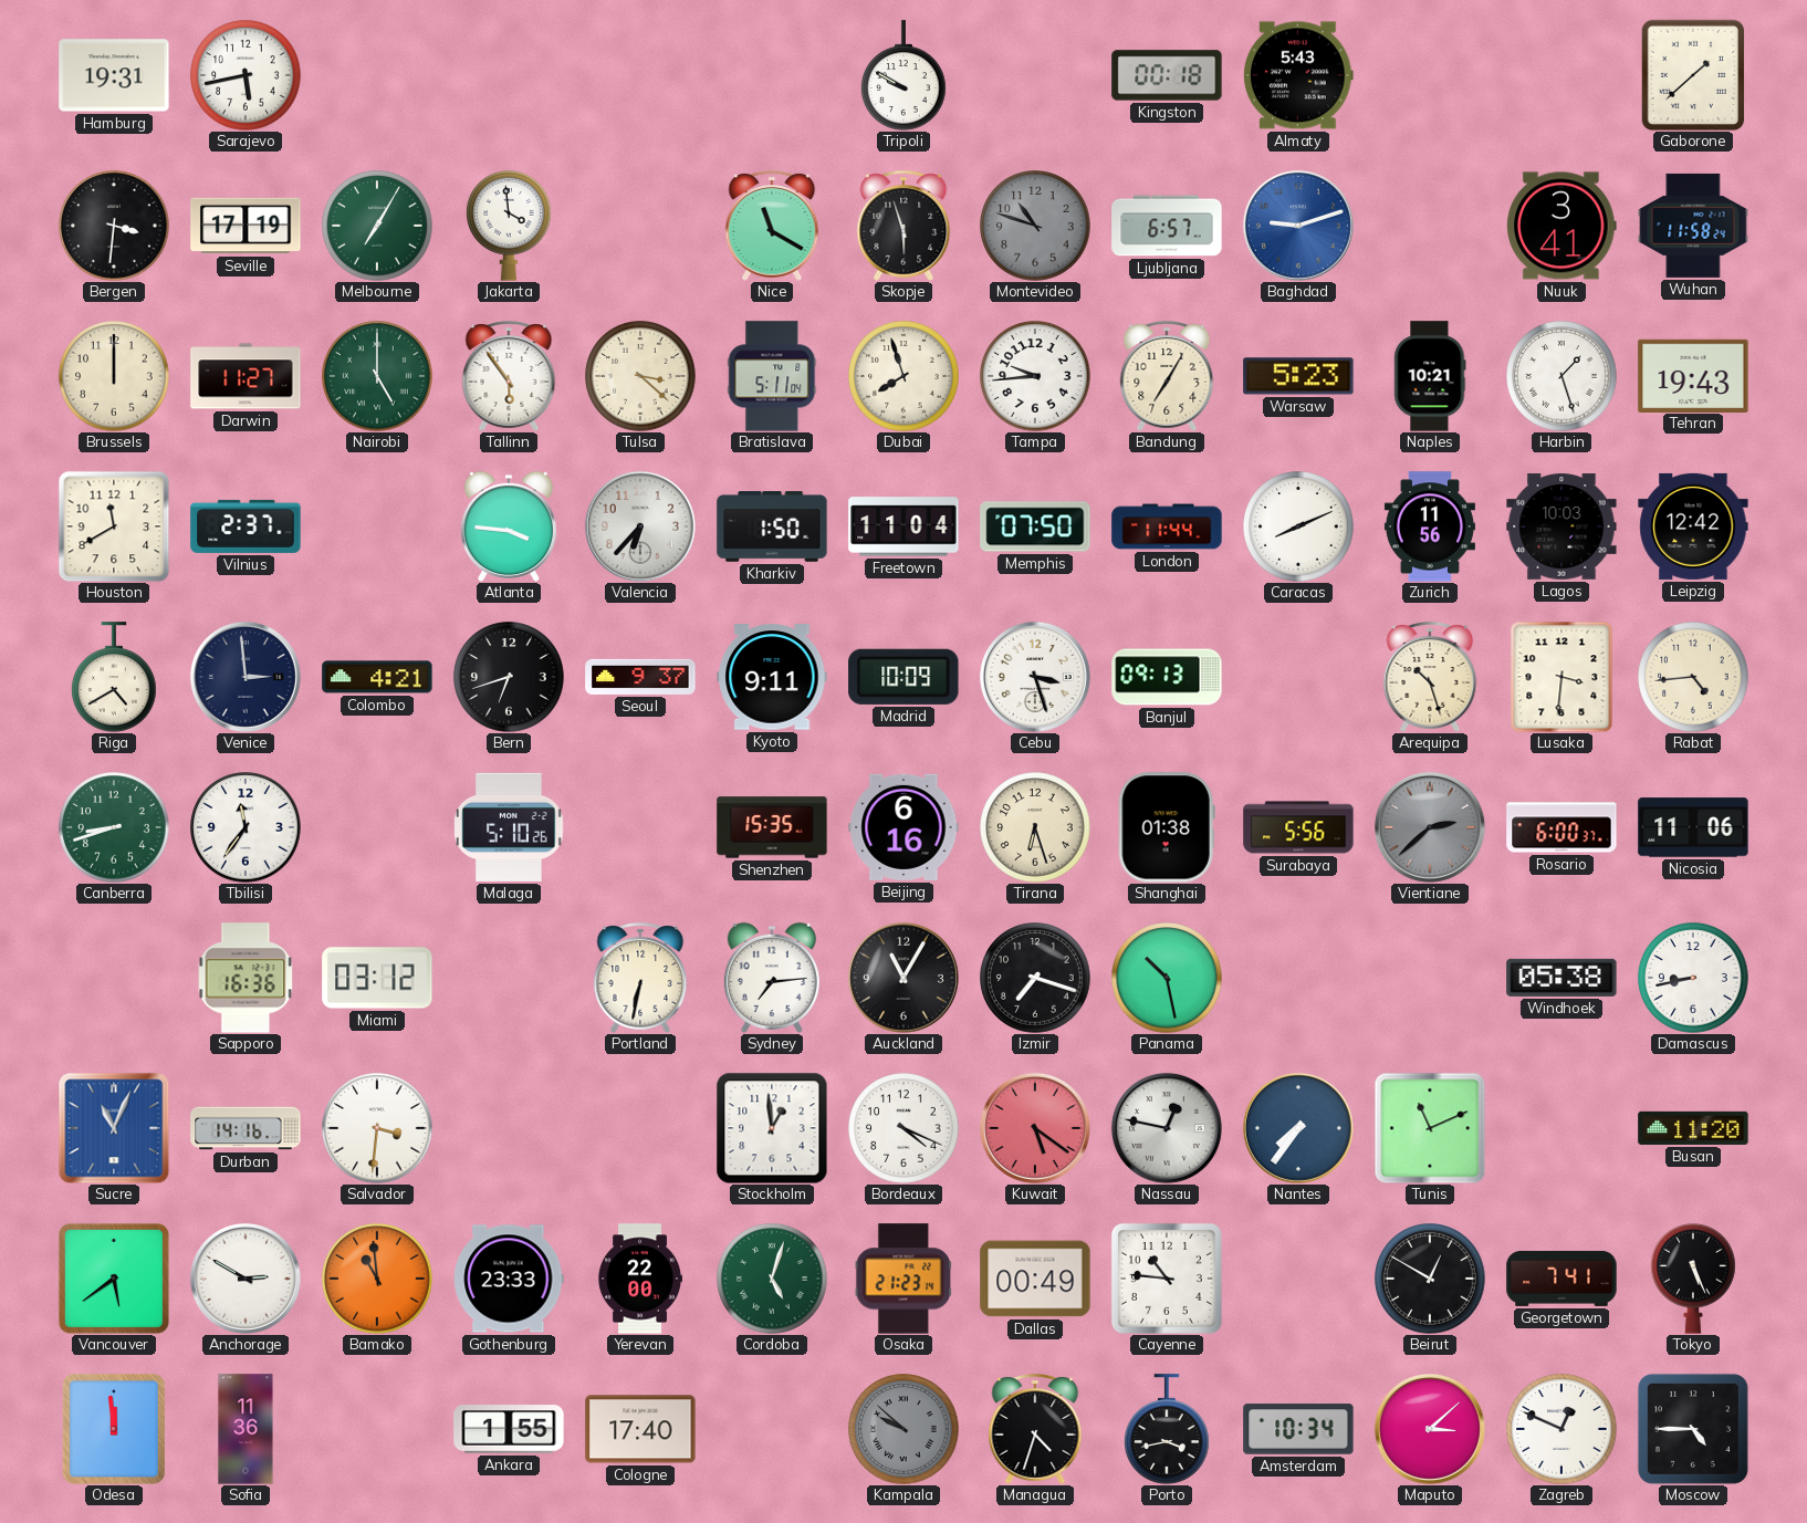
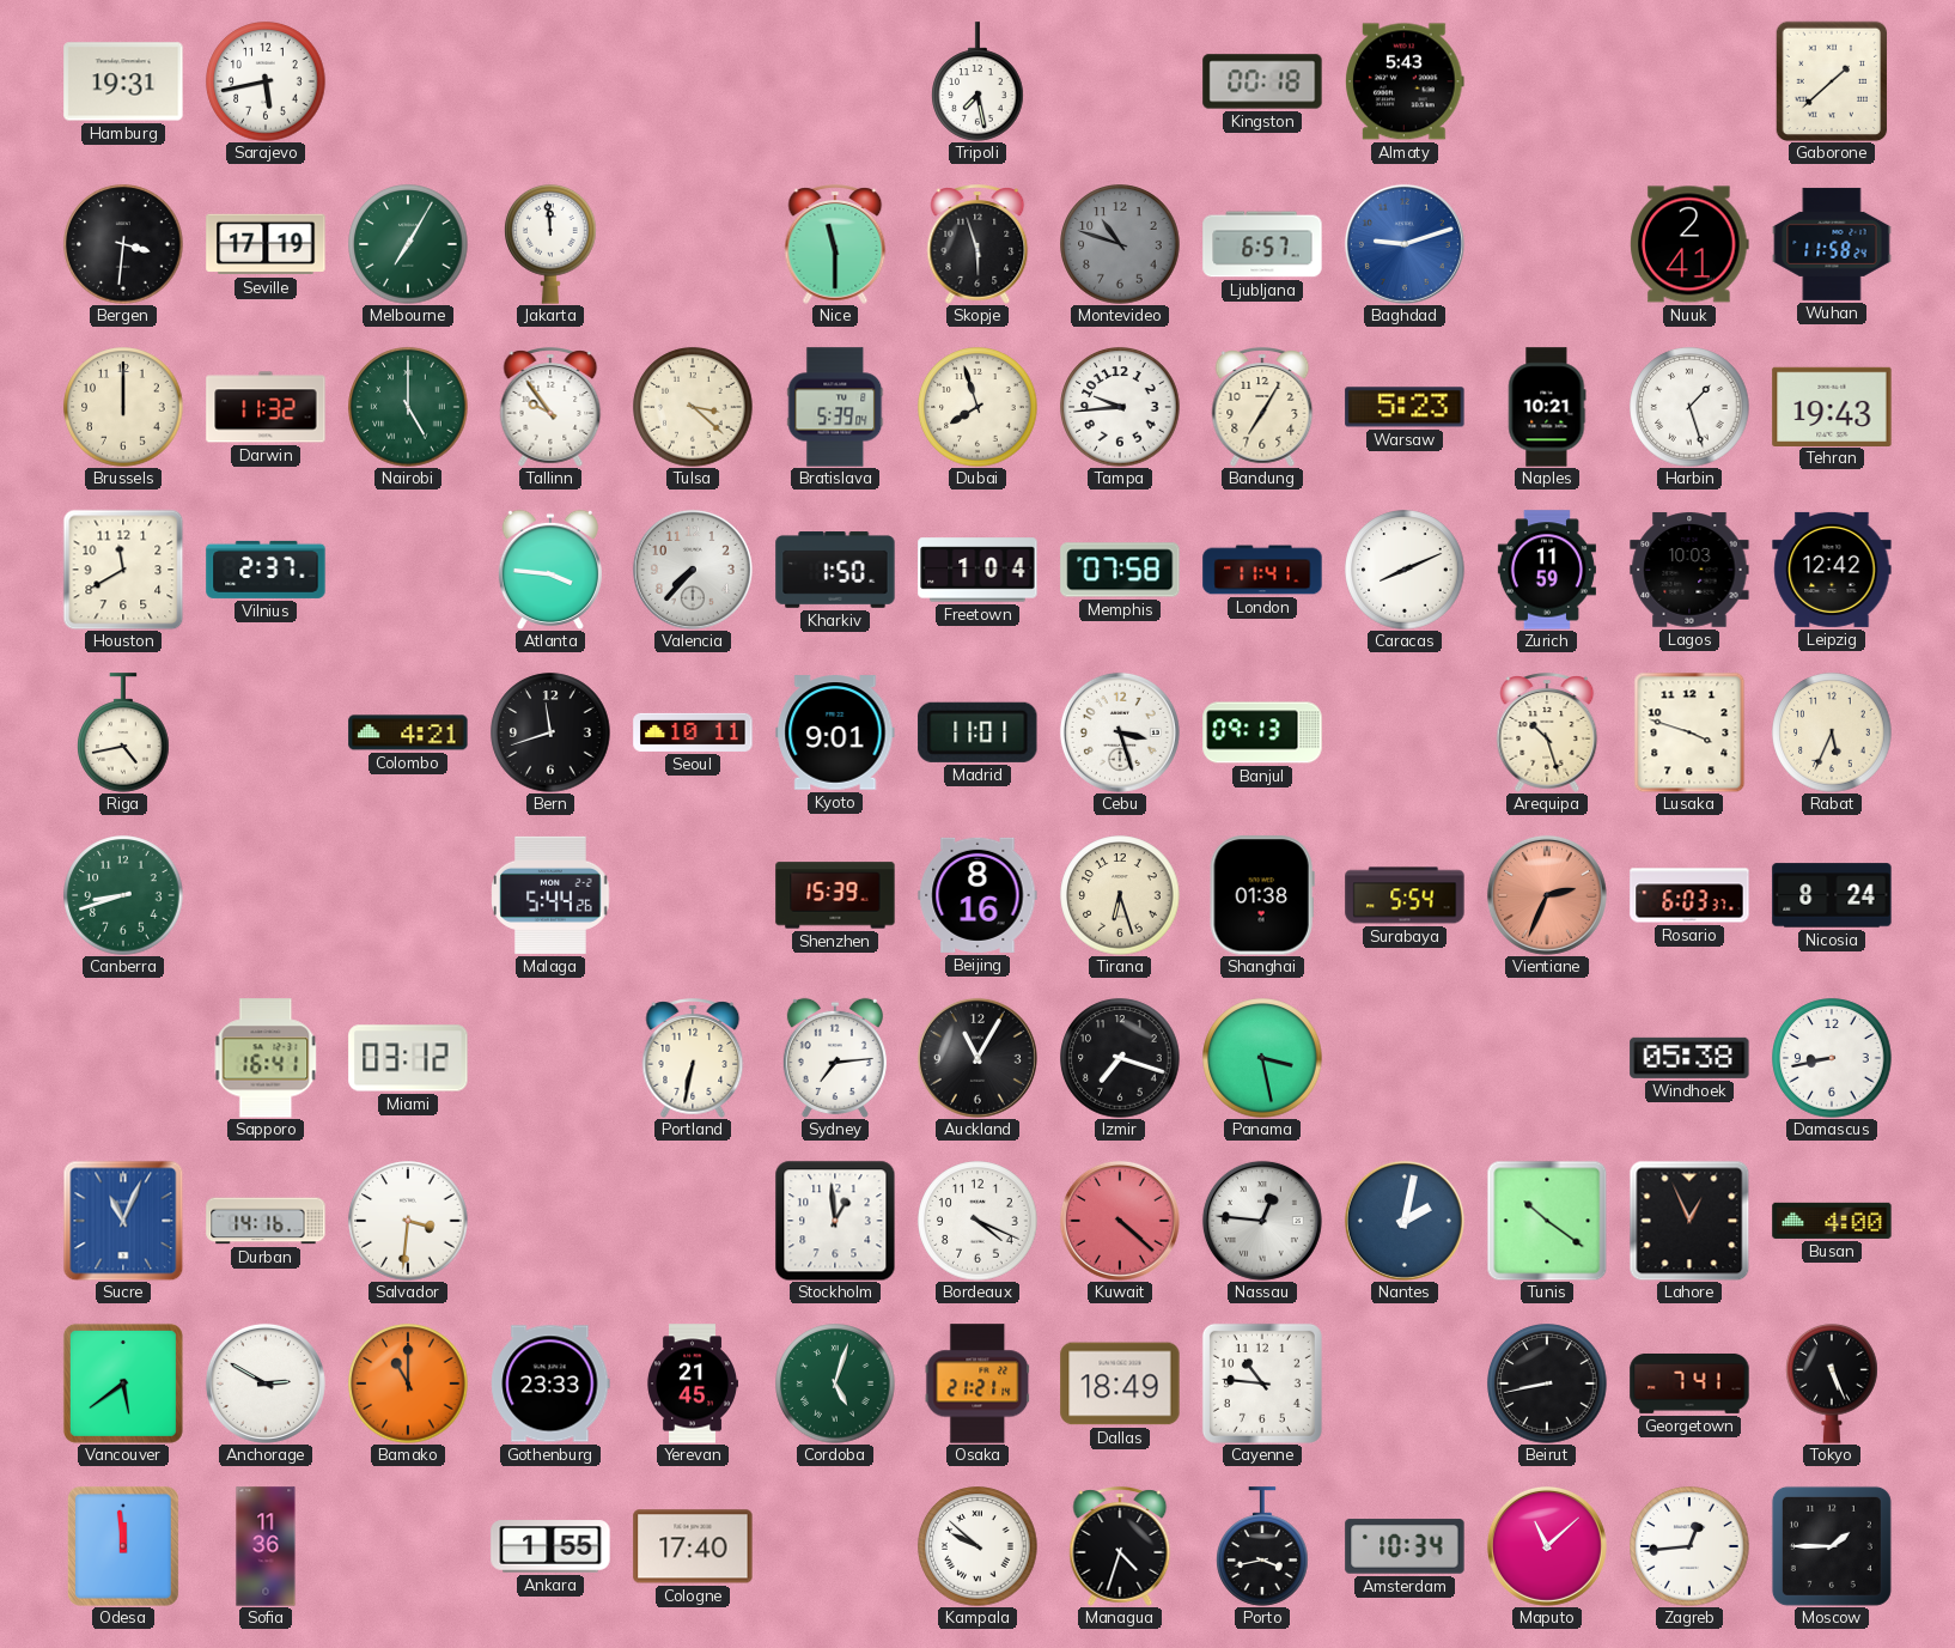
Tripoli: 9:50 -> 7:28 (977, 81)
Jakarta: 3:59 -> 11:59 (550, 244)
Nice: 11:20 -> 11:30 (835, 244)
Nuuk: 3:41 -> 2:41 (1689, 244)
Darwin: 11:27 -> 11:32 (266, 407)
Tallinn: 5:54 -> 9:54 (550, 407)
Bratislava: 5:11 -> 5:39 (835, 407)
Valencia: 6:37 -> 7:37 (693, 570)
Freetown: 11:04 -> 1:04 (977, 570)
Memphis: 07:50 -> 07:58 (1120, 570)
London: 11:44 -> 11:41 (1262, 570)
Zurich: 11:56 -> 11:59 (1547, 570)
Riga: 4:40 -> 4:43 (123, 732)
Venice: 2:59 -> none (246, 677)
Bern: 6:42 -> 11:42 (550, 732)
Seoul: 9:37 -> 10:11 (693, 732)
Kyoto: 9:11 -> 9:01 (835, 732)
Madrid: 10:09 -> 11:01 (977, 732)
Lusaka: 3:31 -> 3:48 (1689, 732)
Rabat: 4:44 -> 5:34 (1832, 732)
Tbilisi: 11:36 -> none (246, 827)
Malaga: 5:10 -> 5:44 (550, 895)
Shenzhen: 15:35 -> 15:39 (835, 895)
Beijing: 6:16 -> 8:16 (977, 895)
Surabaya: 5:56 -> 5:54 (1405, 895)
Vientiane: 2:38 -> 2:34 (1547, 895)
Vientiane dial: grey -> salmon (1547, 895)
Rosario: 6:00 -> 6:03 (1689, 895)
Nicosia: 11:06 -> 8:24 (1832, 895)
Sapporo: 16:36 -> 16:41 (266, 1058)
Panama: 10:28 -> 3:28 (1262, 1058)
Kuwait: 5:21 -> 4:22 (1120, 1221)
Nassau: 12:47 -> 12:46 (1262, 1221)
Nantes: 7:36 -> 2:02 (1405, 1221)
Tunis: 11:11 -> 10:21 (1547, 1221)
Lahore: none -> 12:56 (1689, 1221)
Busan: 11:20 -> 4:00 (1832, 1221)
Bamako: 10:59 -> 11:00 (408, 1384)
Yerevan: 22:00 -> 21:45 (692, 1384)
Osaka: 21:23 -> 21:21 (977, 1384)
Dallas: 00:49 -> 18:49 (1120, 1384)
Beirut: 12:50 -> 8:43 (1547, 1384)
Kampala dial: grey -> white (977, 1546)
Maputo: 3:08 -> 11:08 (1547, 1546)
Zagreb: 12:49 -> 12:44 (1689, 1546)
Moscow: 4:45 -> 1:45 (1832, 1546)
